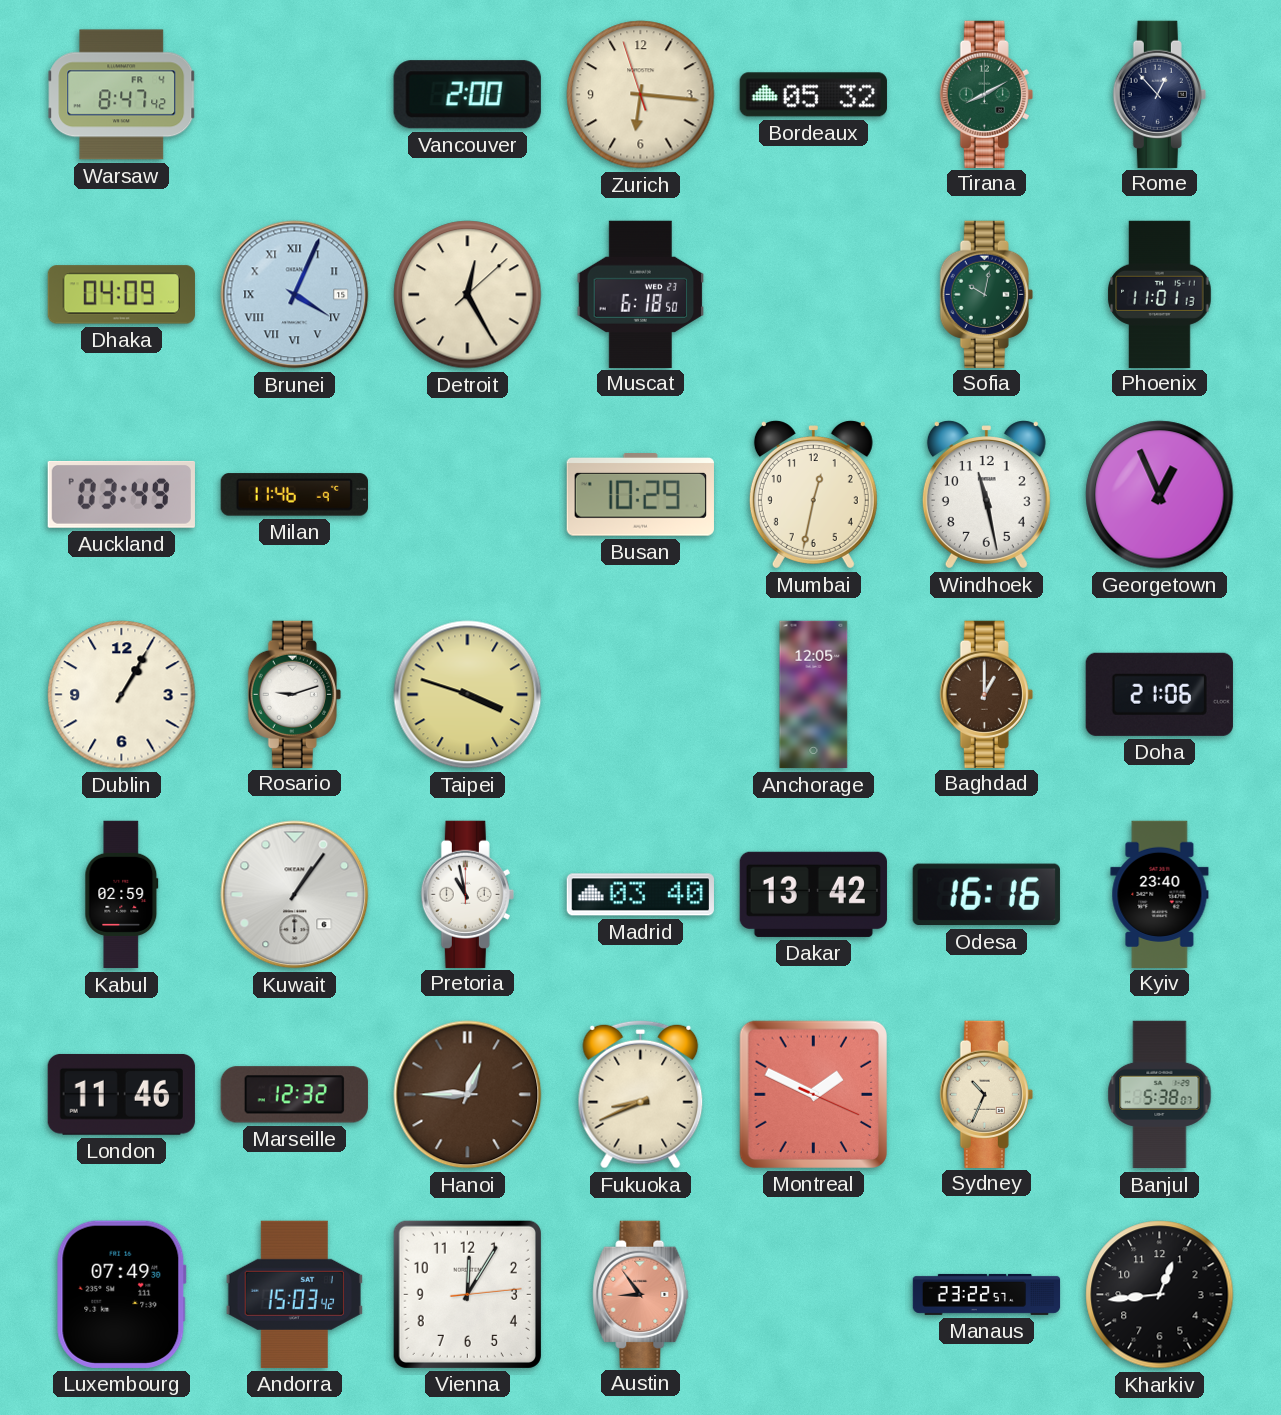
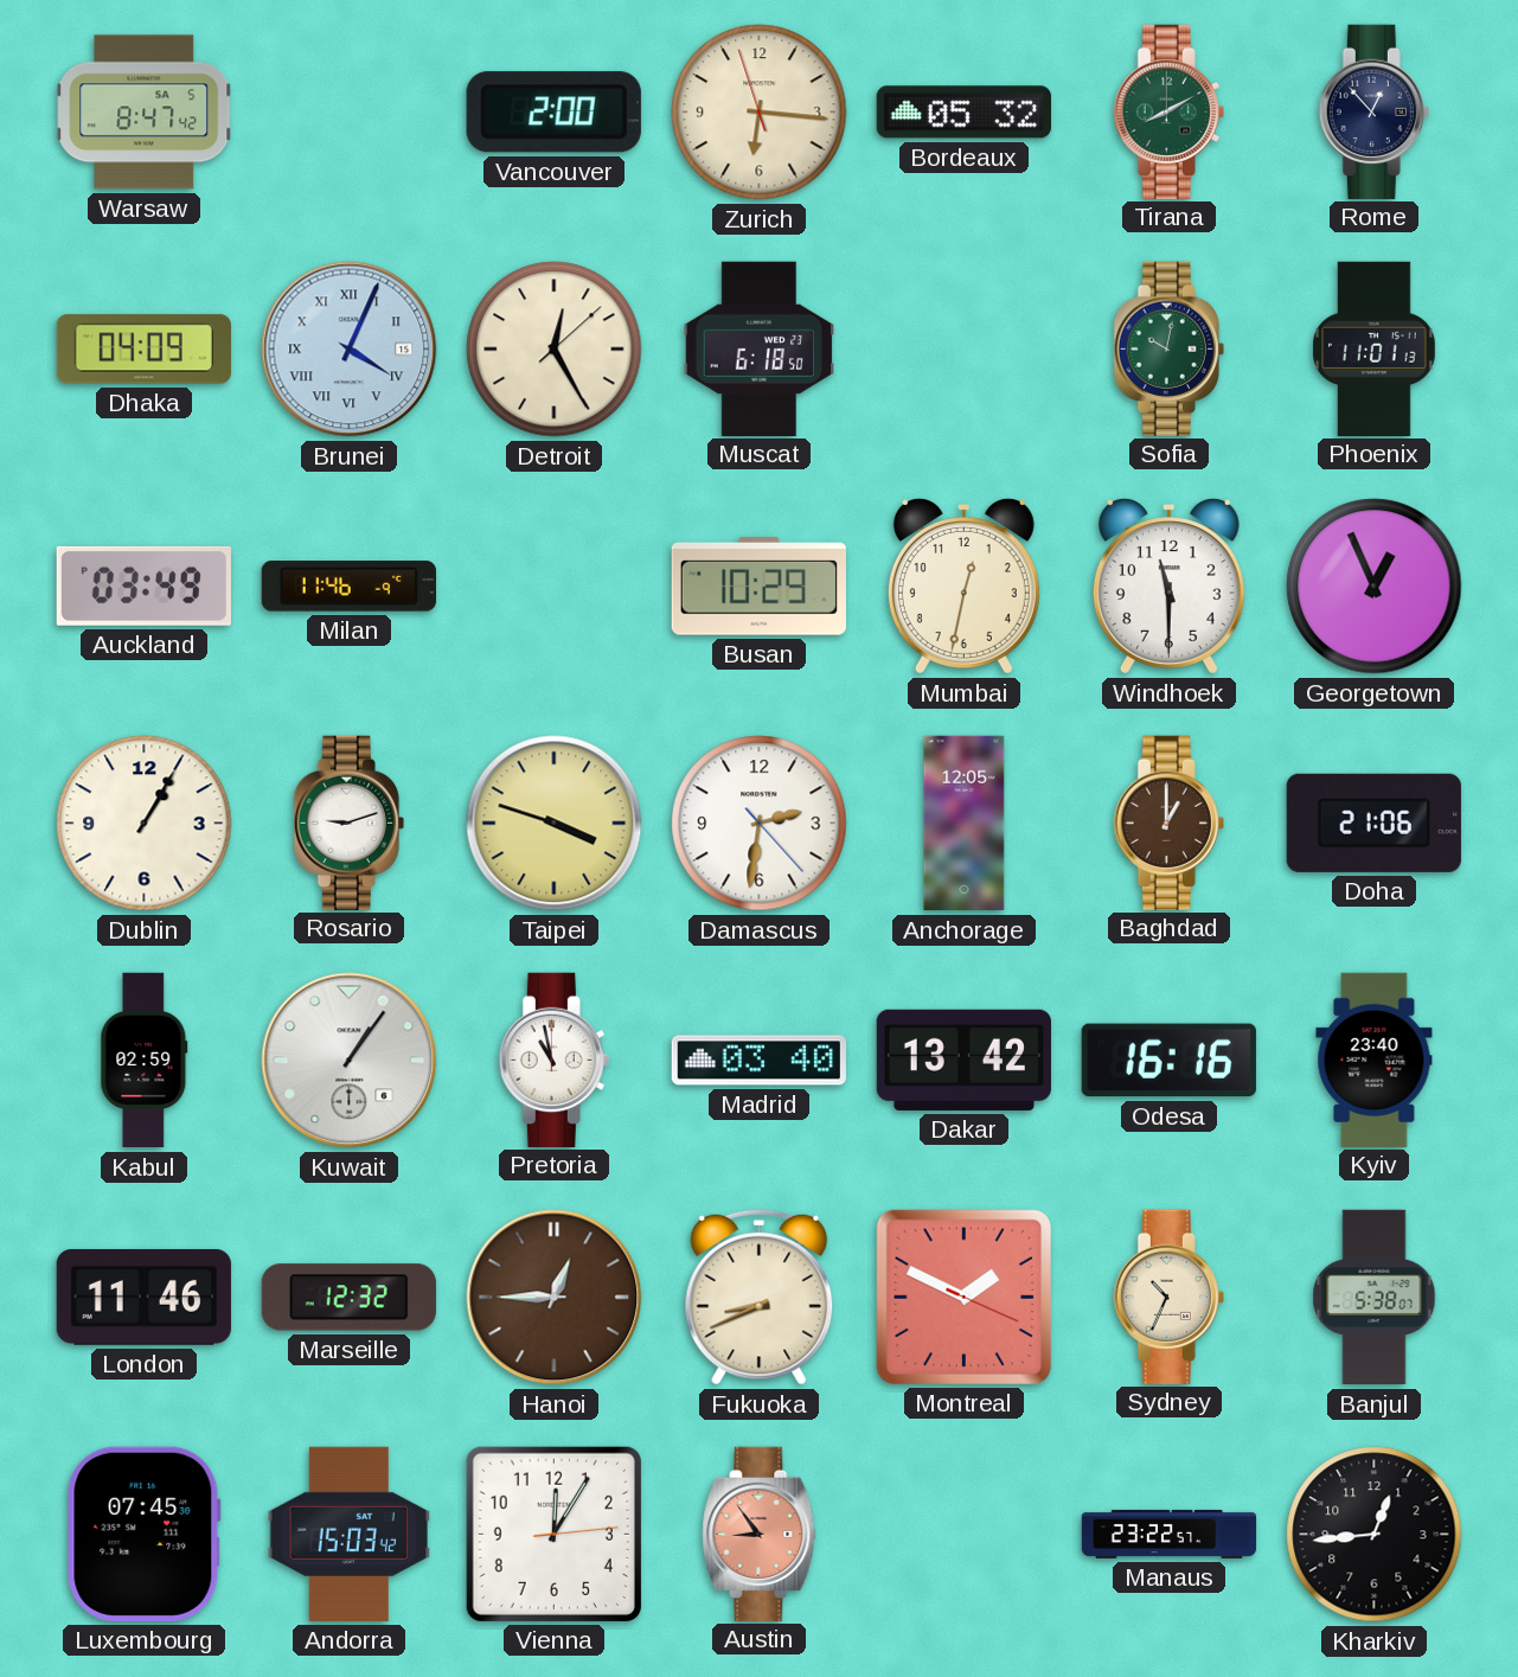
Warsaw date: FR 4 -> SA 5 (145, 113)
Windhoek: 11:28 -> 11:30 (1168, 587)
Damascus: none -> 2:31 (760, 824)
Luxembourg: 07:49 -> 07:45 (145, 1534)
